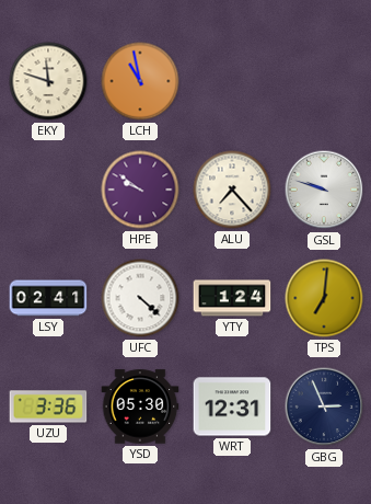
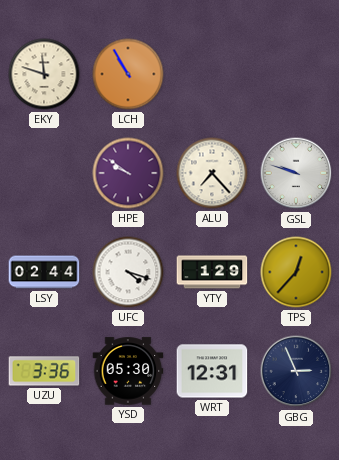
LCH: 10:58 -> 10:55 (128, 74)
LSY: 02:41 -> 02:44 (44, 272)
UFC: 4:22 -> 4:18 (128, 272)
YTY: 1:24 -> 1:29 (212, 272)
TPS: 7:01 -> 12:37 (296, 272)
